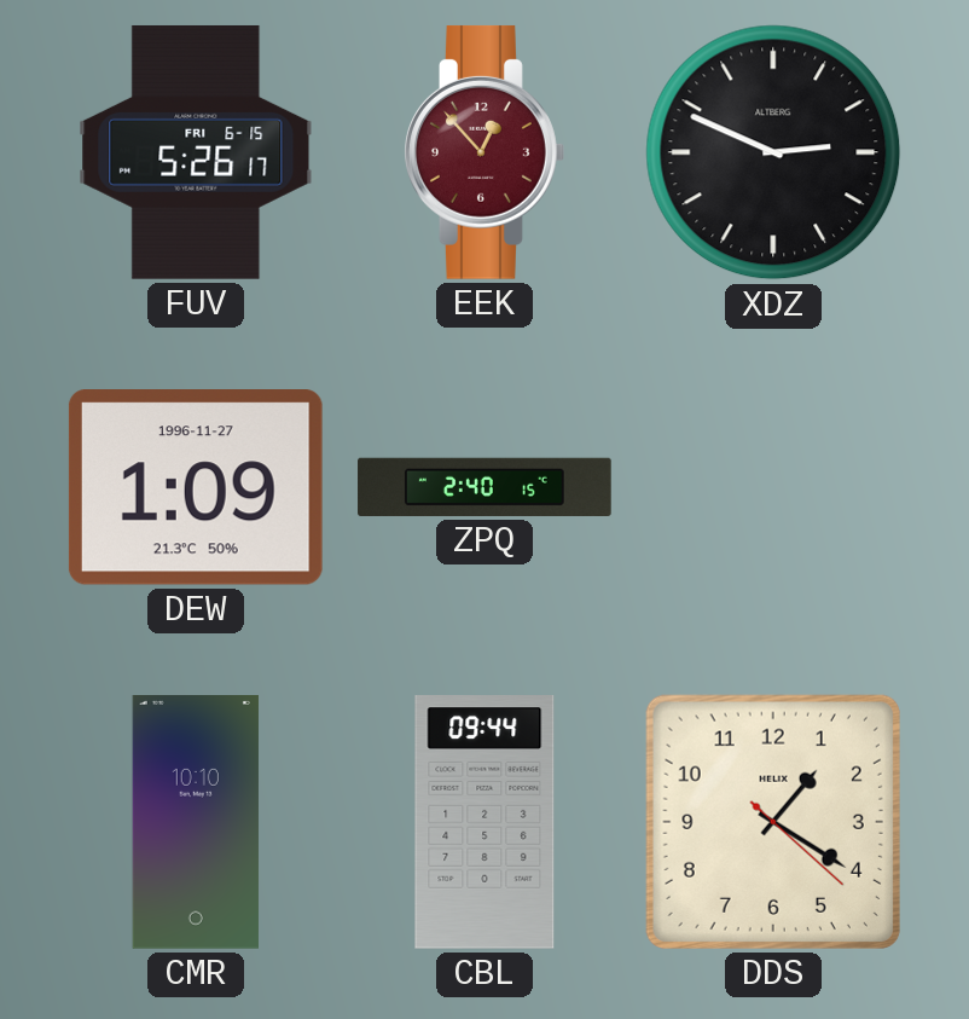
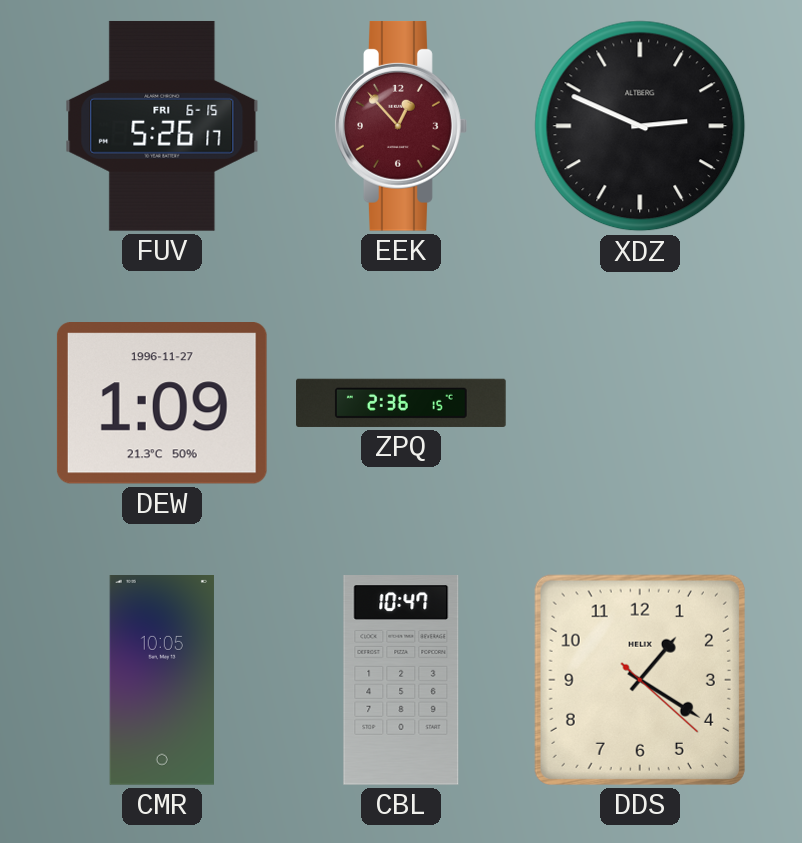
ZPQ: 2:40 -> 2:36 (401, 403)
CMR: 10:10 -> 10:05 (162, 681)
CBL: 09:44 -> 10:47 (401, 681)
